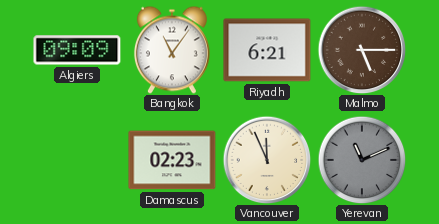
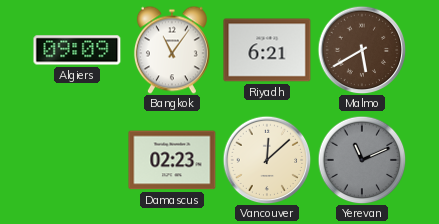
Malmo: 5:15 -> 5:40 (362, 50)
Vancouver: 11:56 -> 12:08 (267, 160)
